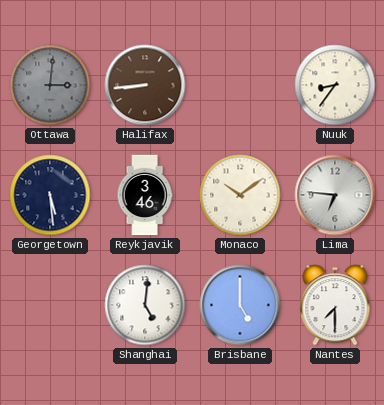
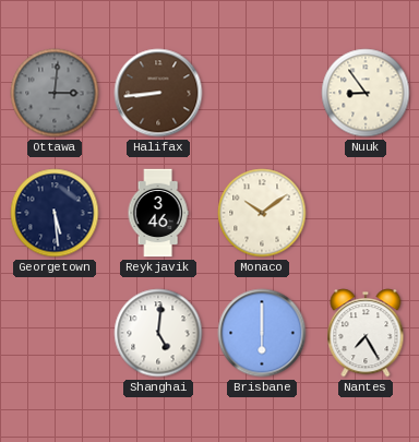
Nuuk: 8:36 -> 8:54 (366, 93)
Lima: 6:46 -> none (335, 195)
Brisbane: 5:00 -> 6:00 (262, 333)
Nantes: 7:30 -> 7:25 (366, 333)
